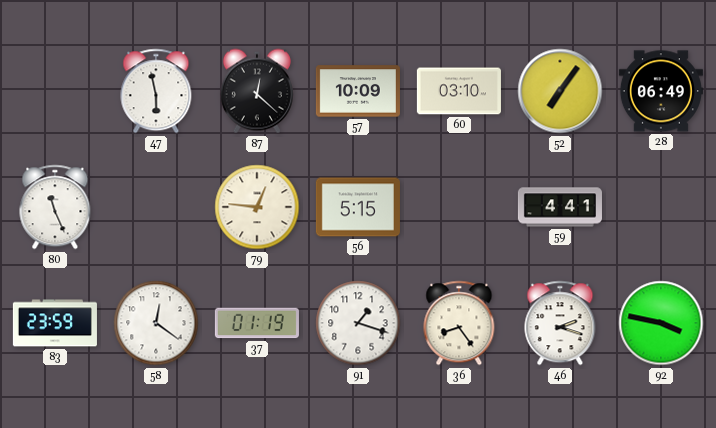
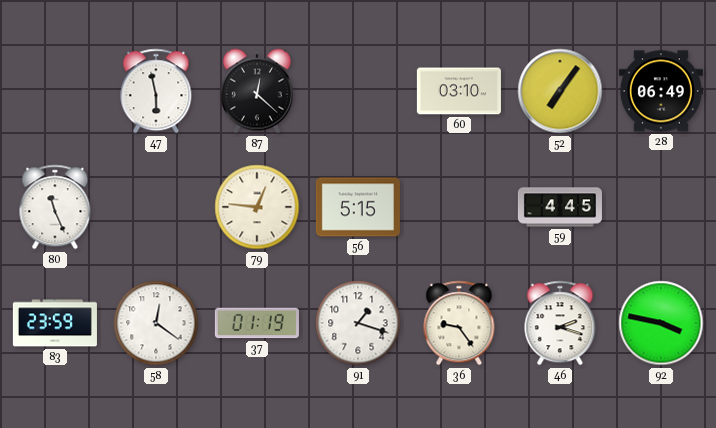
57: 10:09 -> none (358, 91)
59: 4:41 -> 4:45 (560, 207)
36: 8:24 -> 9:24 (459, 323)
